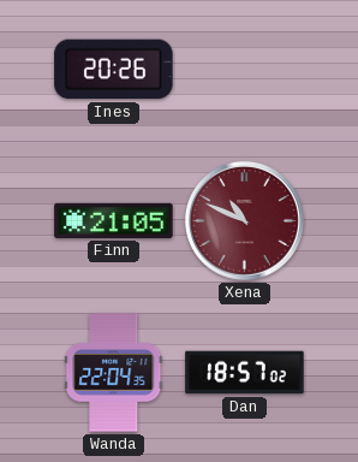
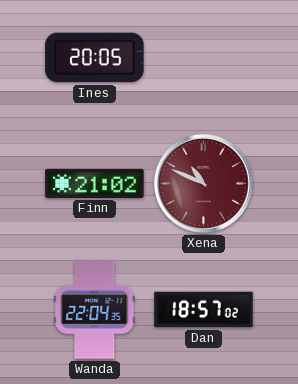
Ines: 20:26 -> 20:05 (95, 58)
Finn: 21:05 -> 21:02 (95, 183)
